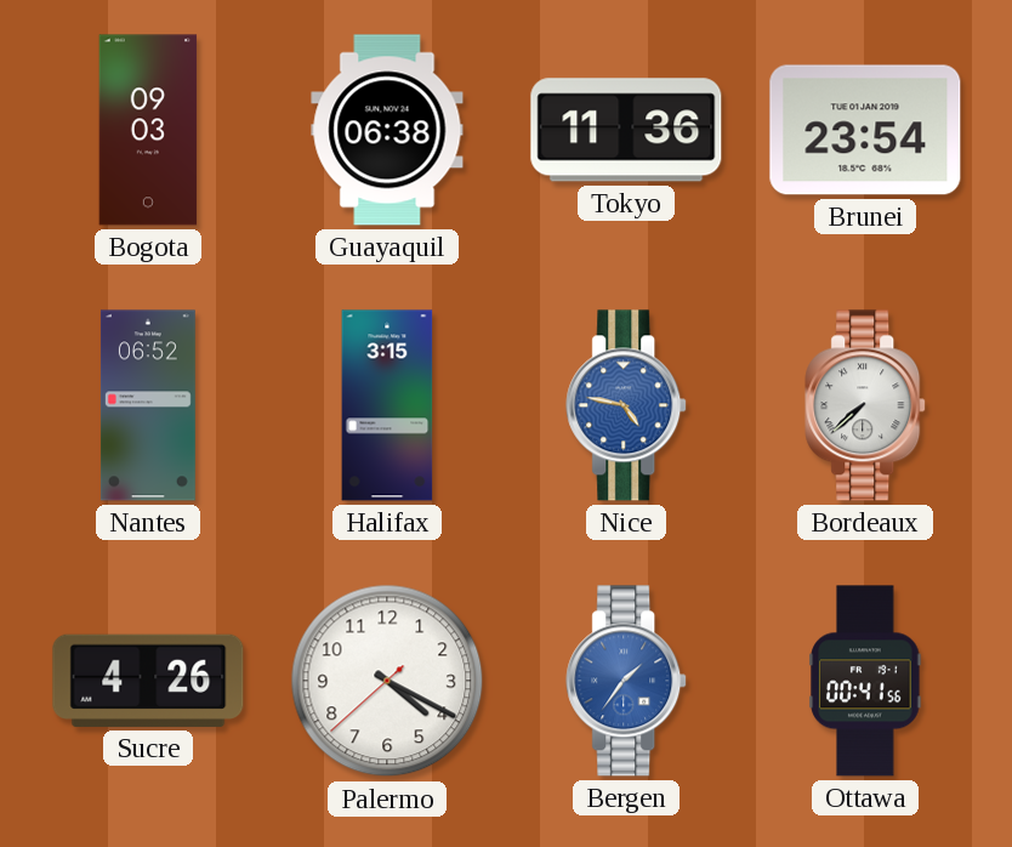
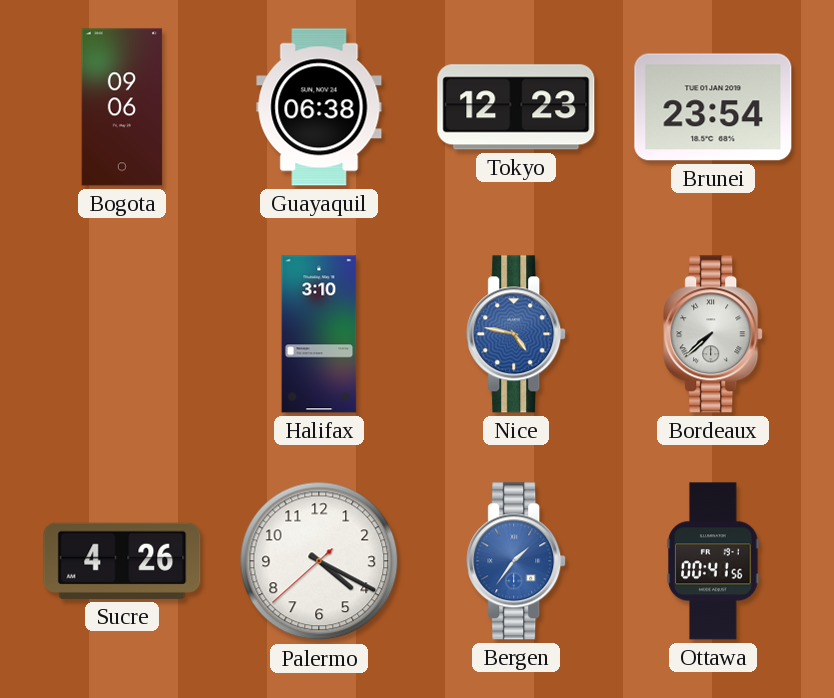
Bogota: 09:03 -> 09:06 (122, 107)
Tokyo: 11:36 -> 12:23 (516, 107)
Nantes: 06:52 -> none (148, 405)
Halifax: 3:15 -> 3:10 (319, 334)
